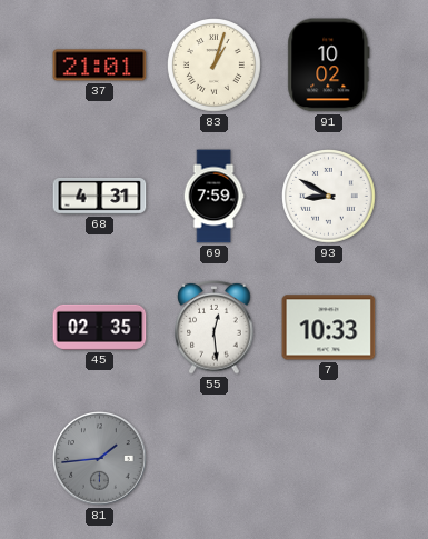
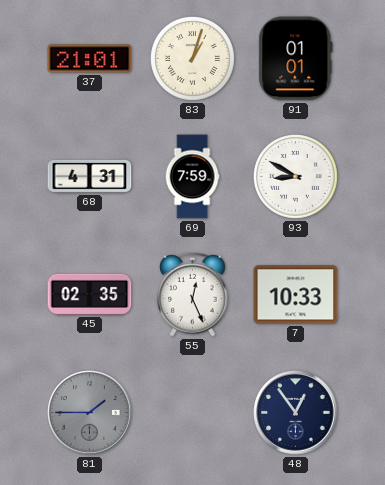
91: 10:02 -> 01:01 (296, 59)
55: 12:29 -> 12:26 (193, 295)
81: 1:44 -> 1:45 (90, 413)
48: none -> 12:54 (296, 413)
